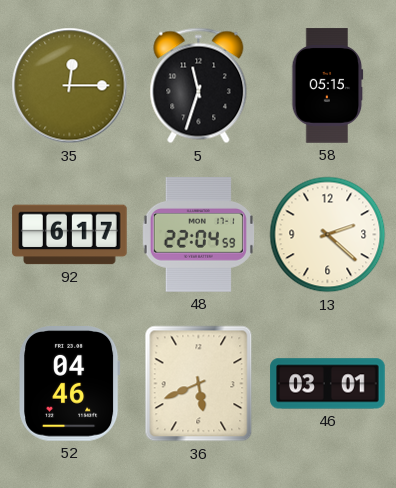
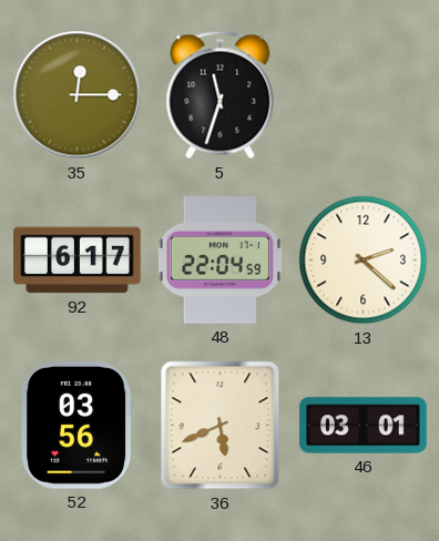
58: 05:15 -> none (328, 86)
52: 04:46 -> 03:56 (76, 426)
